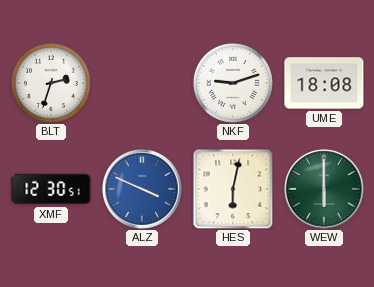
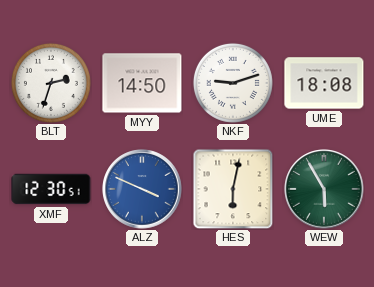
MYY: none -> 14:50 (142, 83)
WEW: 6:00 -> 5:55 (324, 189)
